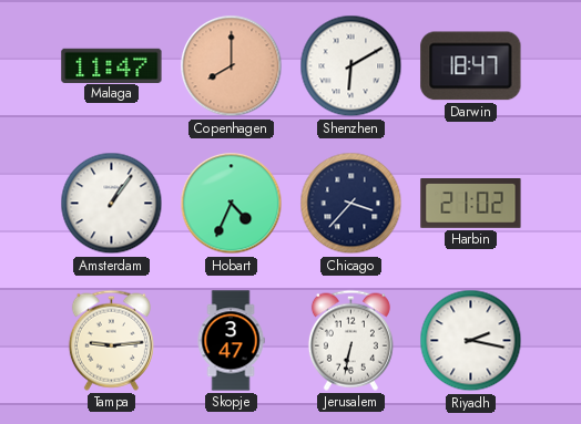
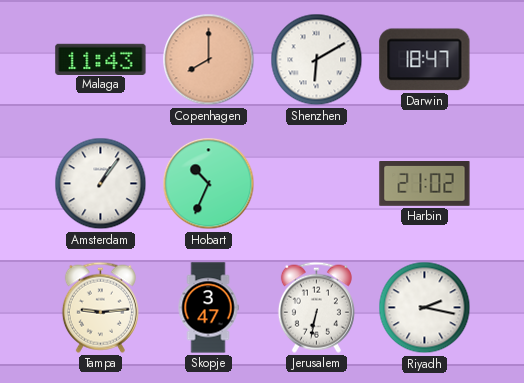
Malaga: 11:47 -> 11:43 (101, 59)
Hobart: 4:34 -> 10:34 (209, 184)
Chicago: 3:37 -> none (351, 204)
